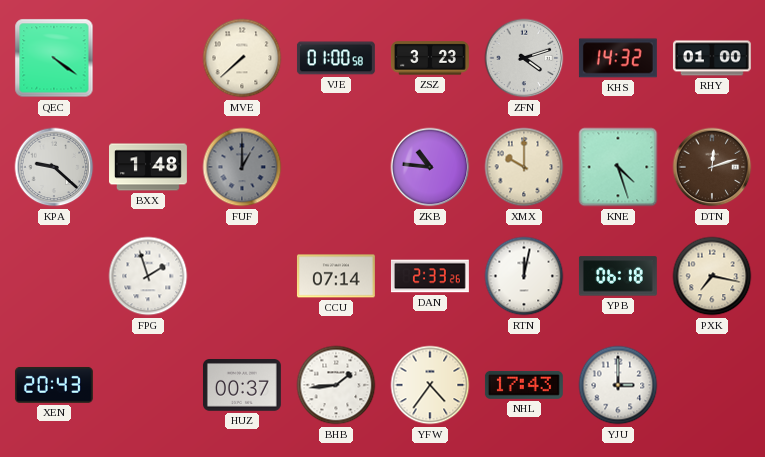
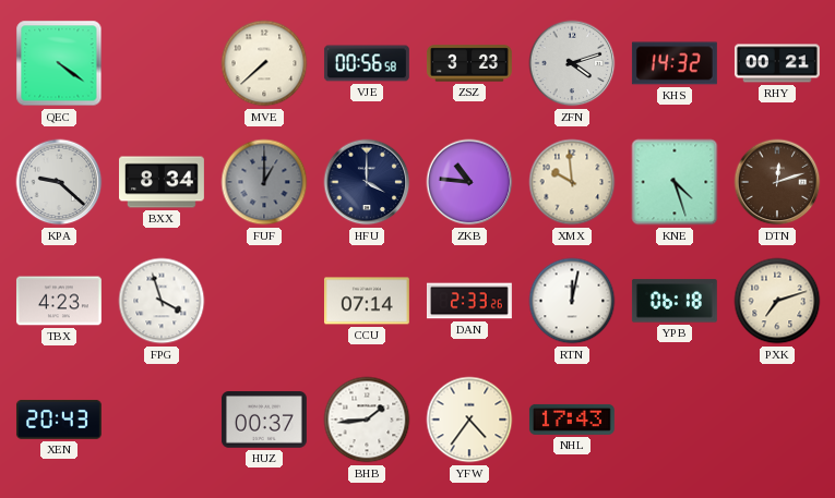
VJE: 01:00 -> 00:56 (367, 63)
RHY: 01:00 -> 00:21 (777, 63)
BXX: 1:48 -> 8:34 (163, 182)
HFU: none -> 4:00 (367, 182)
XMX: 10:00 -> 9:59 (572, 182)
TBX: none -> 4:23 (59, 301)
FPG: 1:57 -> 3:57 (162, 301)
PXK: 7:17 -> 7:12 (777, 301)
YJU: 3:00 -> none (618, 385)
